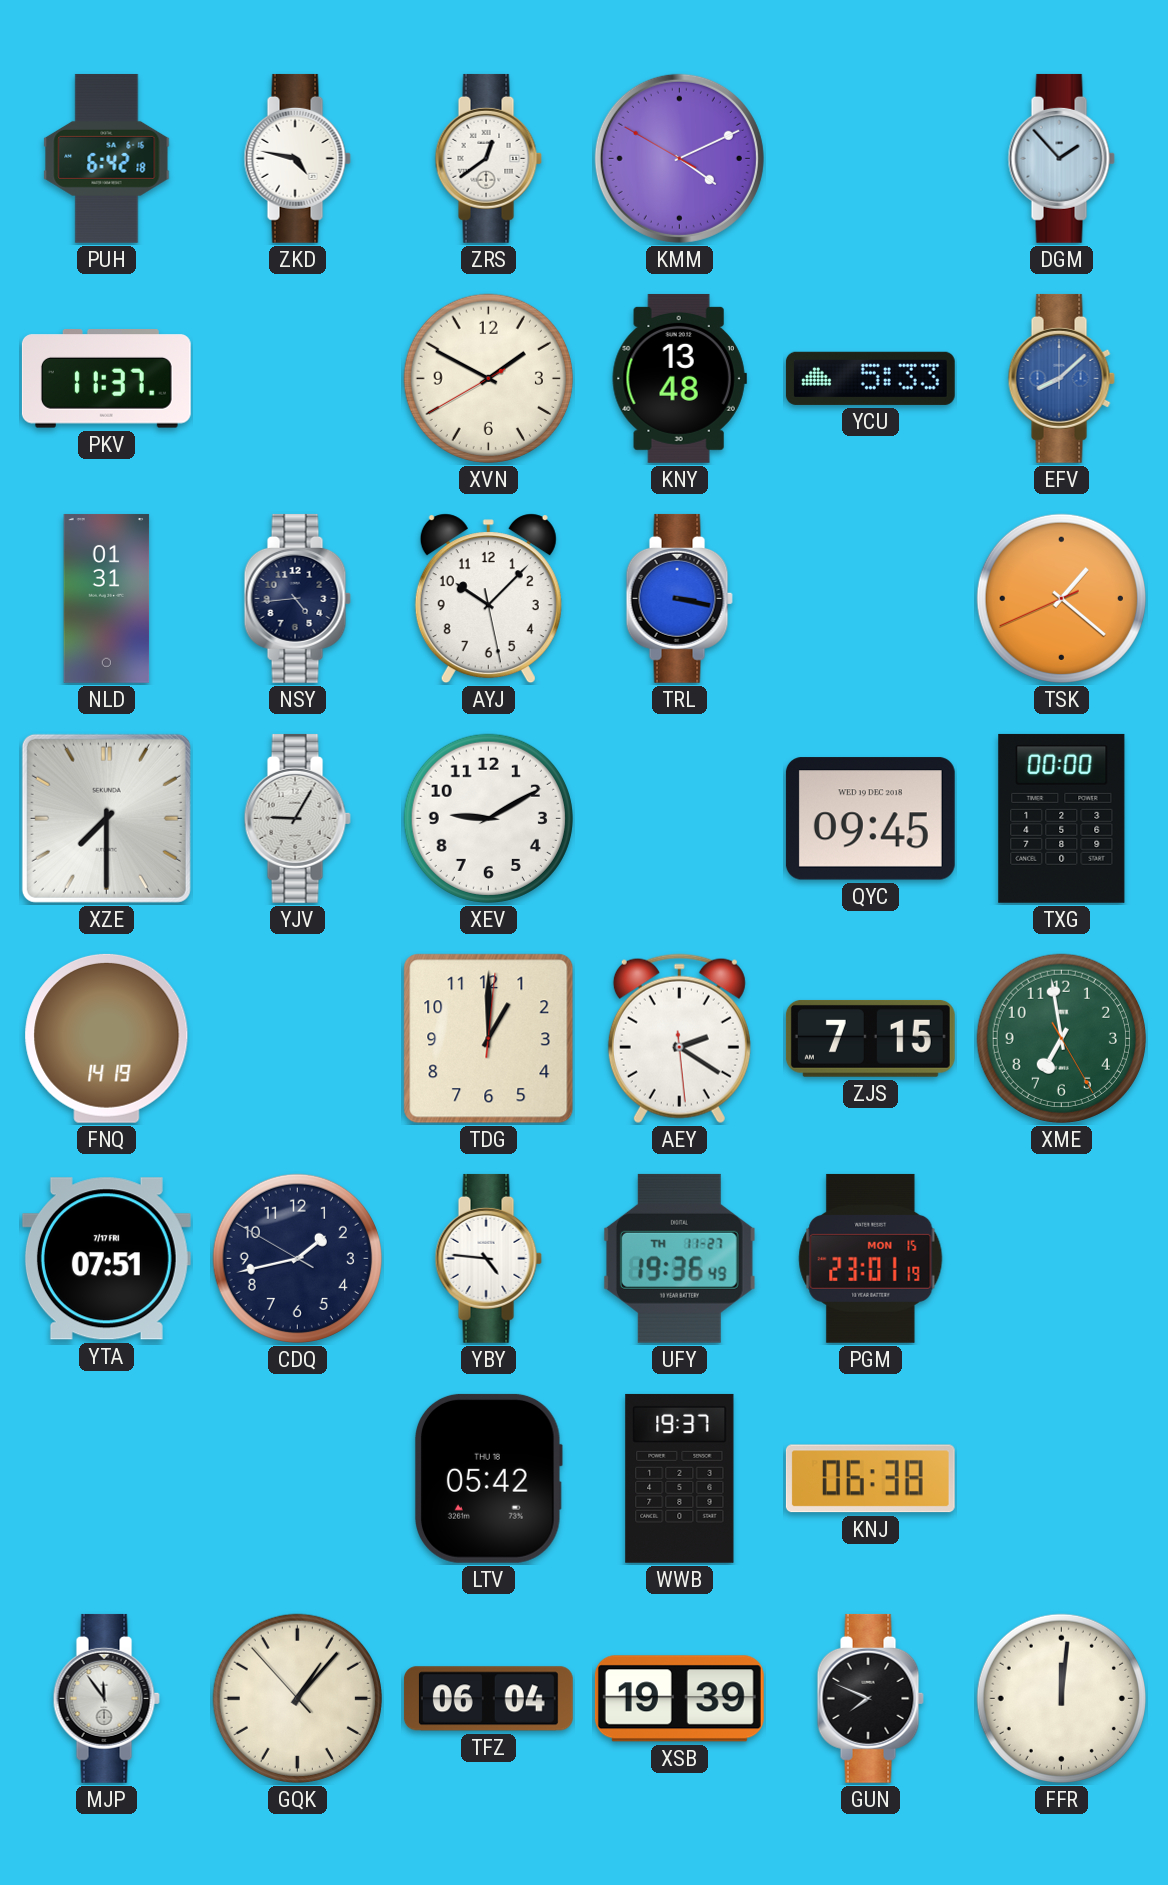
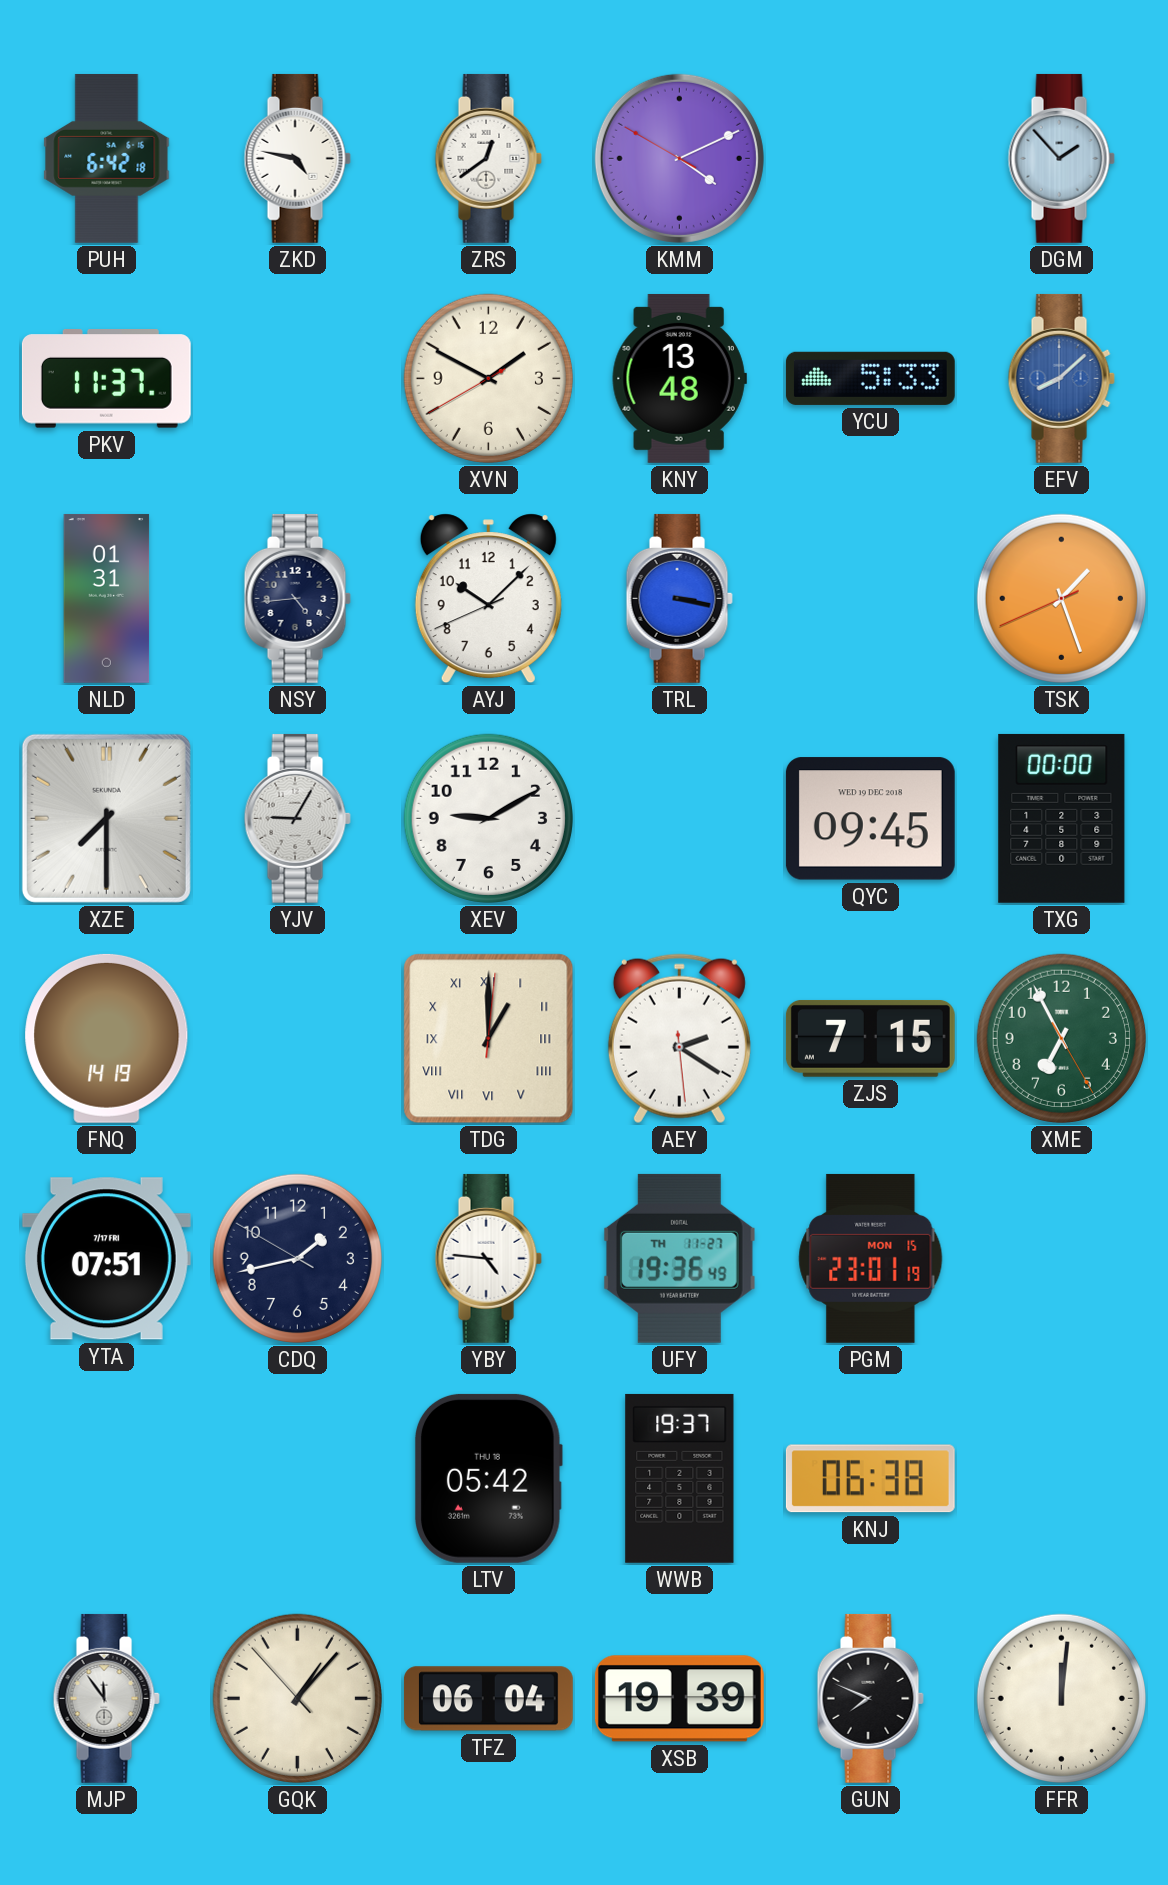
AYJ: 10:07:28 -> 10:07:41 (488, 599)
TSK: 1:21 -> 1:26 (1061, 598)
TDG numerals: Arabic -> Roman (489, 1039)
XME: 6:58 -> 6:55 (1061, 1038)
